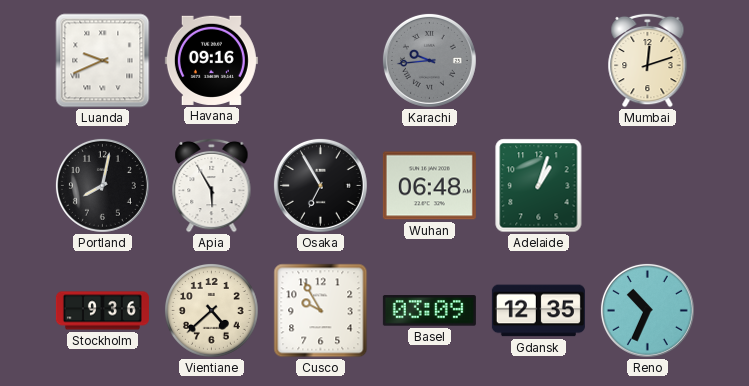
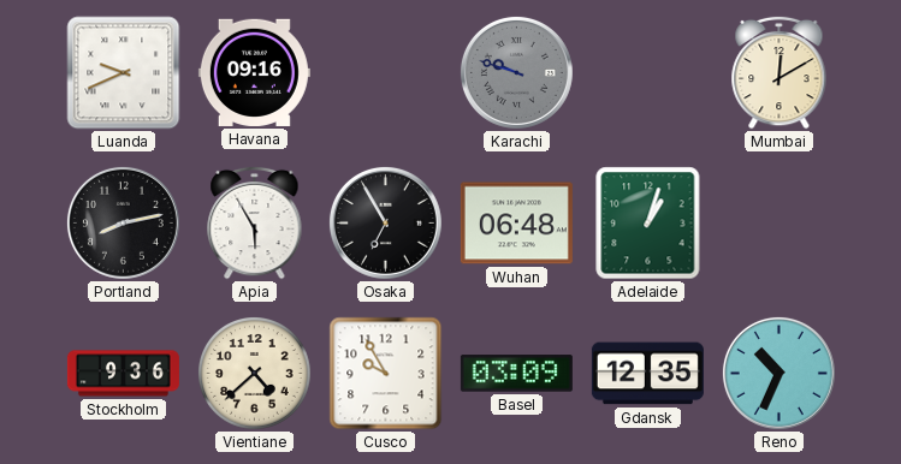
Karachi: 9:44 -> 9:48 (516, 72)
Mumbai: 12:12 -> 12:10 (780, 72)
Portland: 8:02 -> 8:13 (123, 222)
